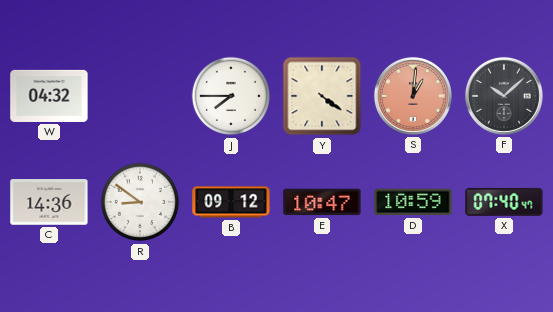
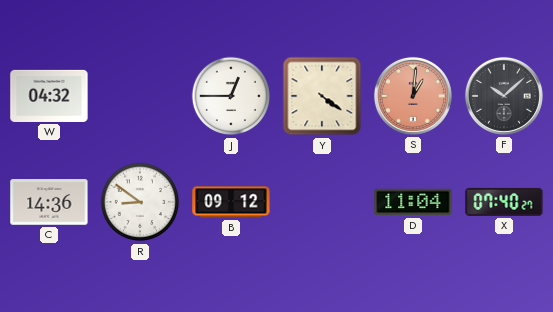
J: 7:45 -> 12:45 (231, 96)
E: 10:47 -> none (322, 202)
D: 10:59 -> 11:04 (413, 202)
X: 07:40:47 -> 07:40:27 (504, 202)
